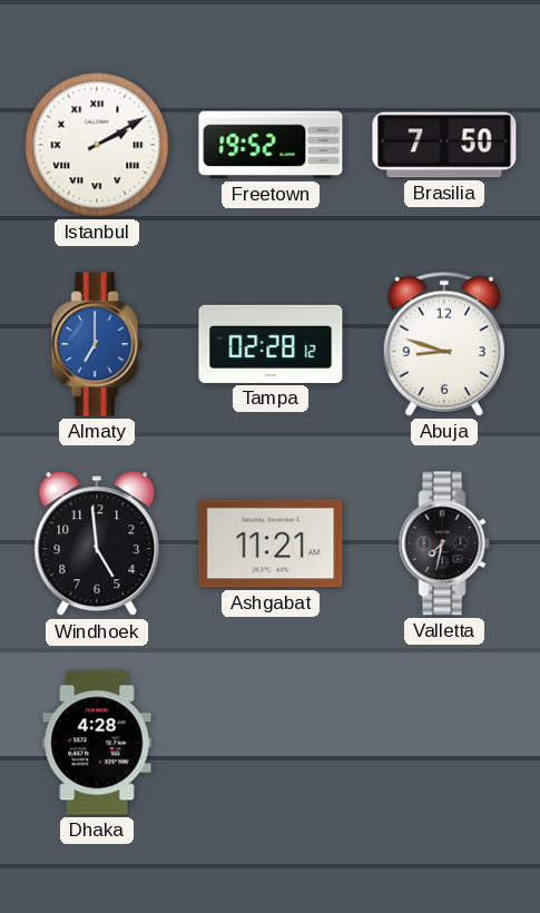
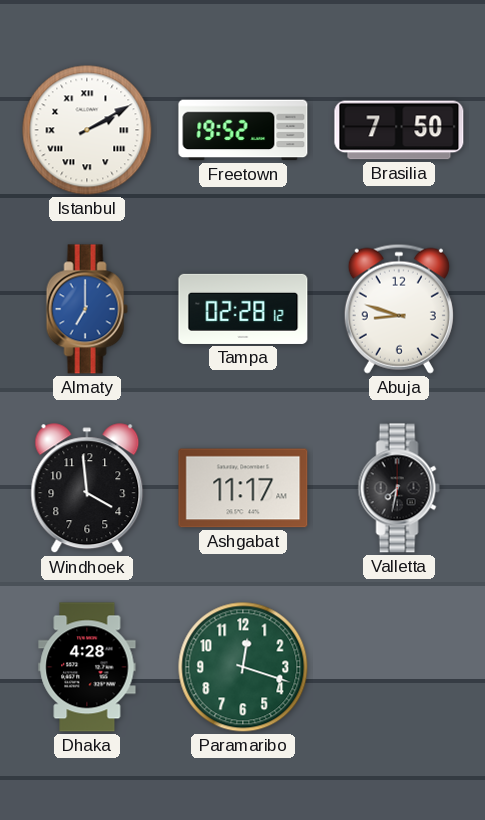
Windhoek: 4:59 -> 3:59 (87, 489)
Ashgabat: 11:21 -> 11:17 (243, 488)
Paramaribo: none -> 12:18 (243, 667)
